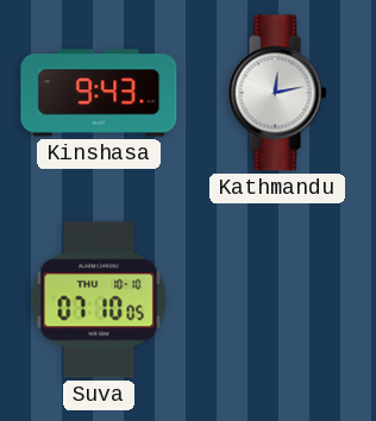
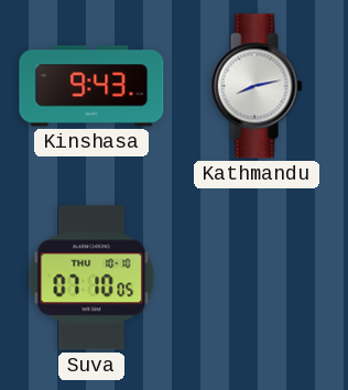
Kathmandu: 12:13 -> 8:13 (257, 86)
